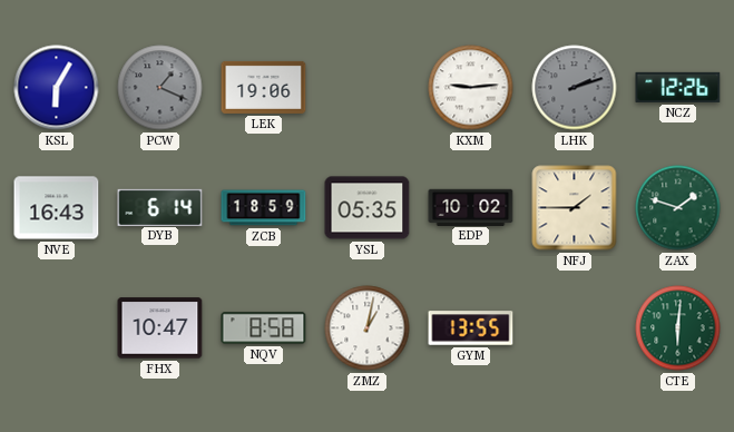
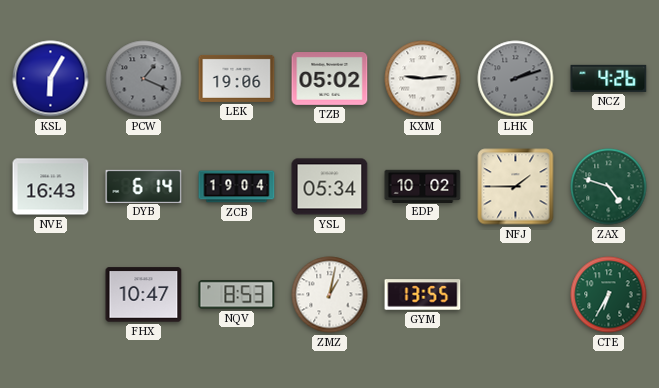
TZB: none -> 05:02 (330, 79)
NCZ: 12:26 -> 4:26 (609, 78)
ZCB: 18:59 -> 19:04 (237, 187)
YSL: 05:35 -> 05:34 (330, 187)
ZAX: 1:48 -> 4:48 (609, 187)
NQV: 8:58 -> 8:53 (237, 295)
CTE: 6:01 -> 6:35 (609, 295)
